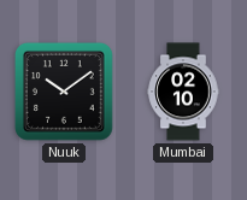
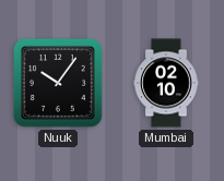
Nuuk: 10:09 -> 10:06 (58, 83)
